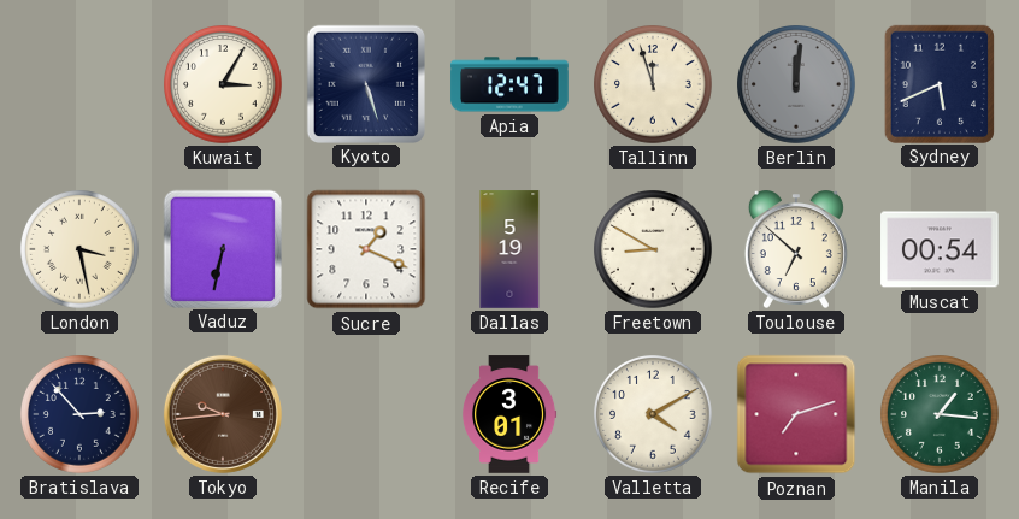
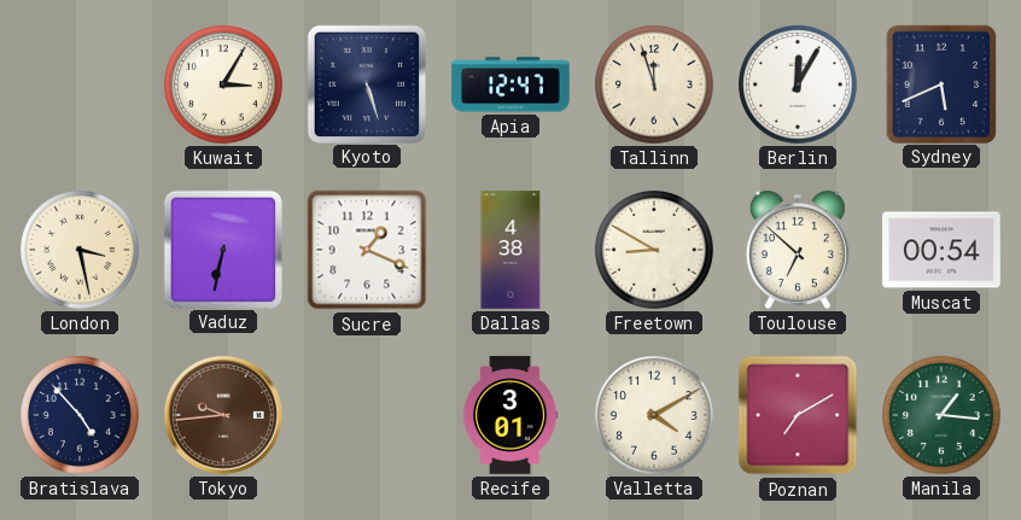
Berlin: 12:01 -> 12:05 (799, 86)
Berlin dial: grey -> white (799, 86)
Dallas: 5:19 -> 4:38 (510, 250)
Bratislava: 2:53 -> 4:53 (81, 416)
Poznan: 7:12 -> 7:10 (798, 415)
